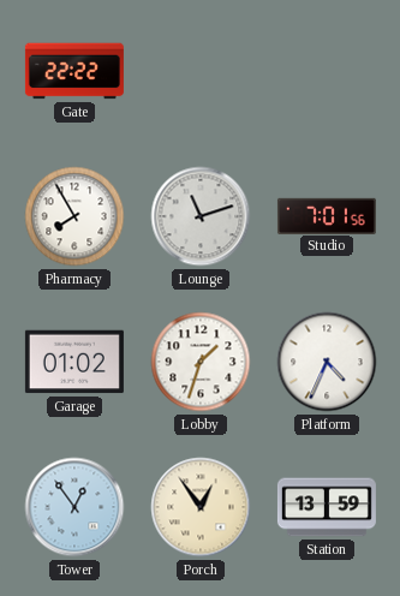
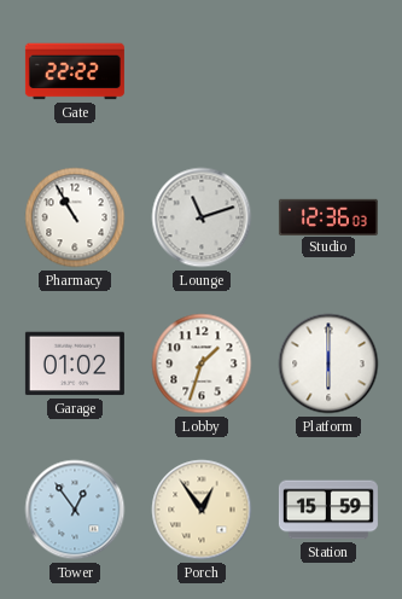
Pharmacy: 7:55 -> 10:55 (75, 217)
Studio: 7:01 -> 12:36 (328, 216)
Platform: 4:34 -> 6:00 (328, 364)
Station: 13:59 -> 15:59 (328, 510)
